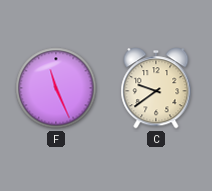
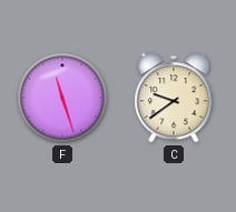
F: 11:26 -> 11:27 (62, 98)
